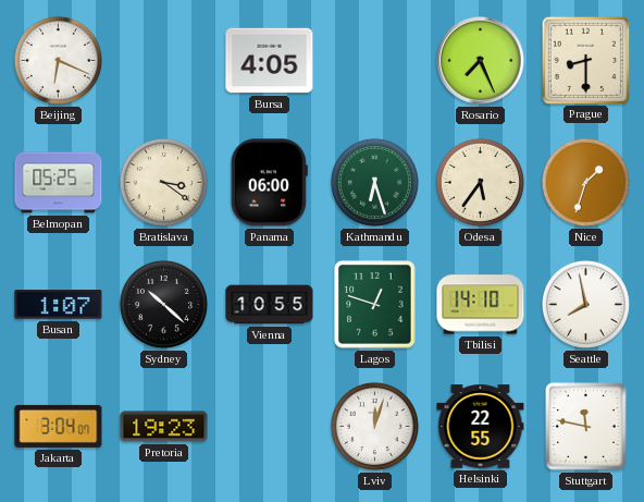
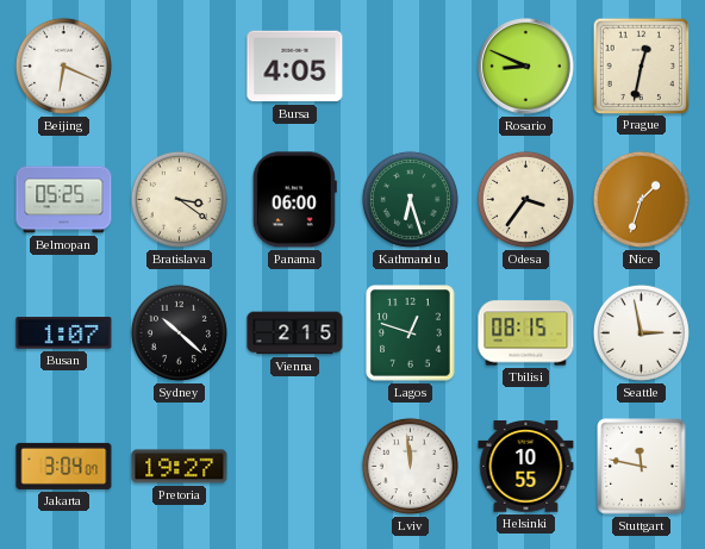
Rosario: 7:26 -> 8:49 (526, 67)
Prague: 8:30 -> 12:32 (641, 65)
Odesa: 5:36 -> 3:36 (525, 199)
Vienna: 10:55 -> 2:15 (295, 333)
Tbilisi: 14:10 -> 08:15 (526, 333)
Seattle: 7:58 -> 2:58 (641, 332)
Pretoria: 19:23 -> 19:27 (180, 467)
Lviv: 12:03 -> 11:59 (410, 466)
Helsinki: 22:55 -> 10:55 (526, 467)
